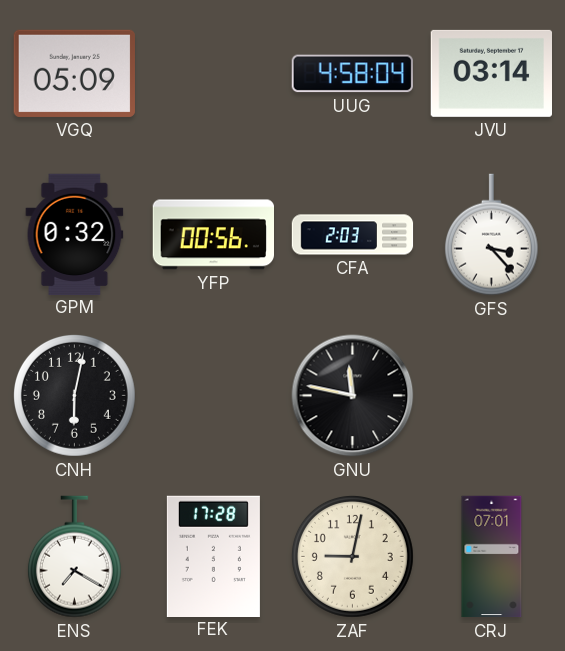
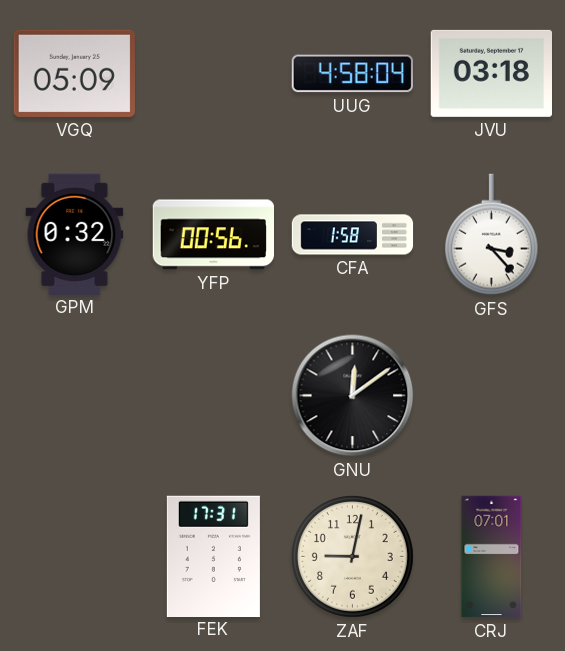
JVU: 03:14 -> 03:18 (491, 73)
CFA: 2:03 -> 1:58 (353, 235)
CNH: 6:02 -> none (74, 395)
GNU: 11:47 -> 12:09 (353, 396)
ENS: 7:20 -> none (74, 557)
FEK: 17:28 -> 17:31 (213, 556)
